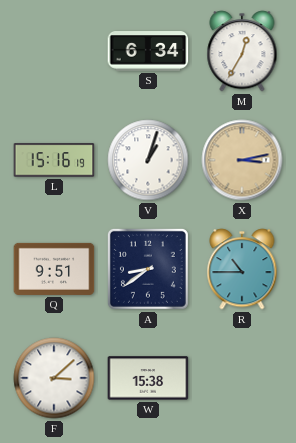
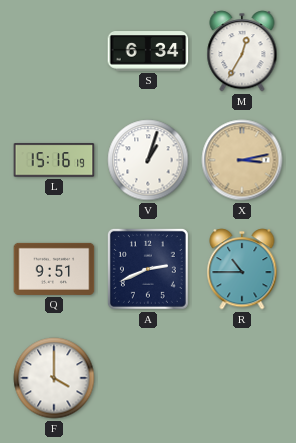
A: 8:39 -> 2:41 (148, 269)
F: 3:08 -> 4:00 (54, 378)
W: 15:38 -> none (148, 378)
